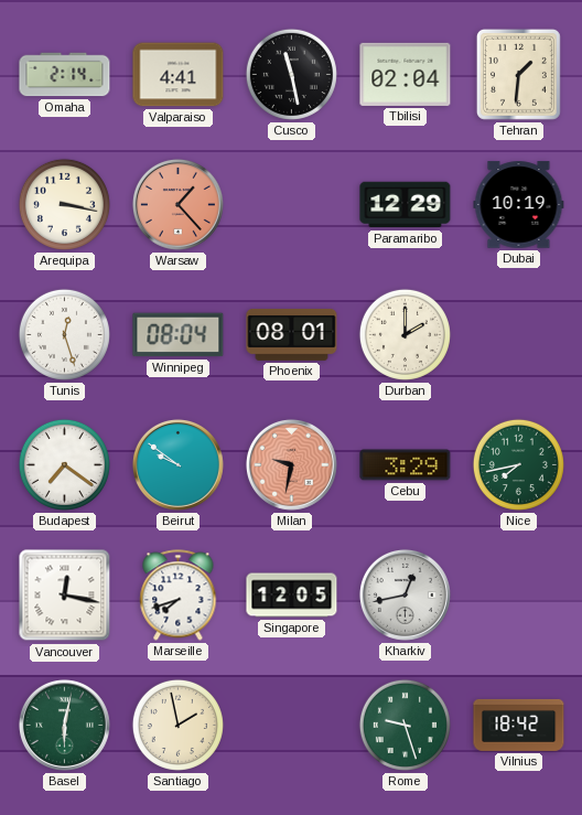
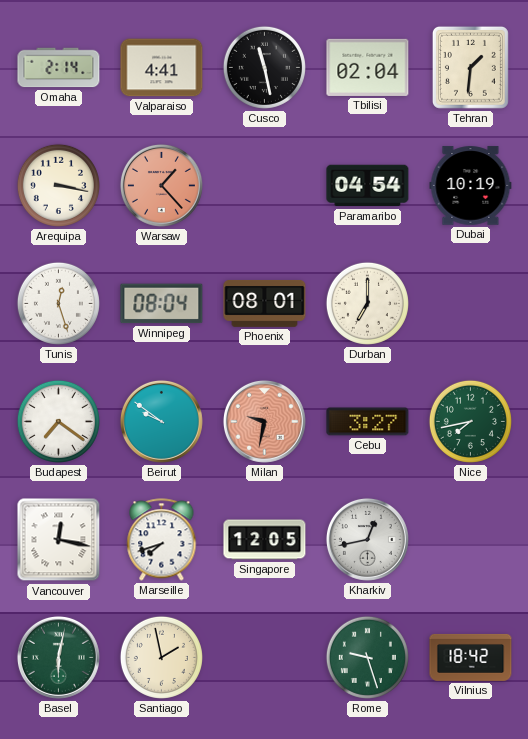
Paramaribo: 12:29 -> 04:54 (368, 186)
Durban: 2:00 -> 7:00 (367, 303)
Cebu: 3:29 -> 3:27 (368, 422)
